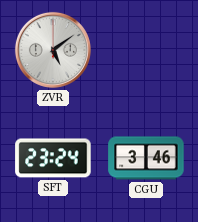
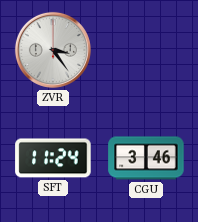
ZVR: 5:09 -> 3:24 (53, 50)
SFT: 23:24 -> 11:24 (53, 158)
